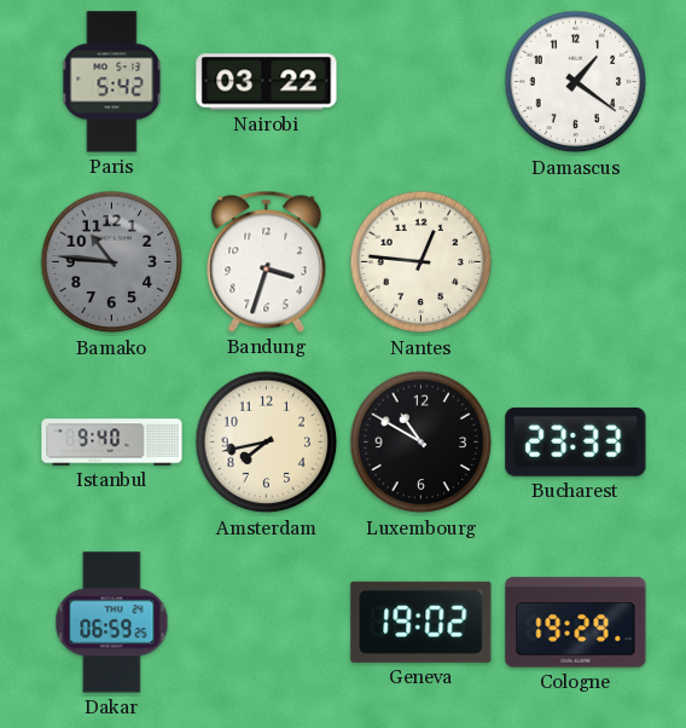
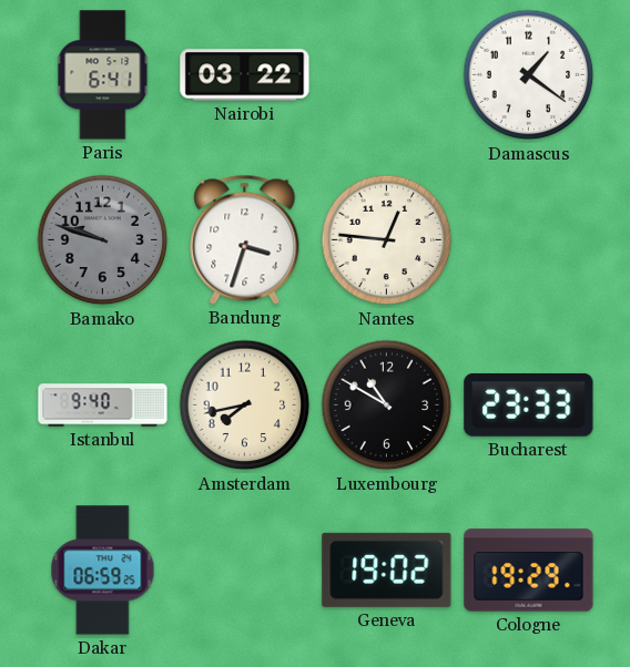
Paris: 5:42 -> 6:41 (103, 75)
Bamako: 10:46 -> 9:48 (103, 240)
